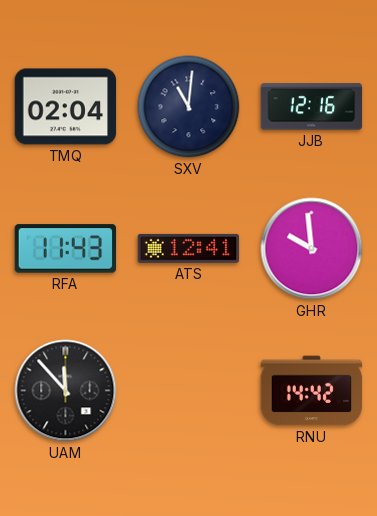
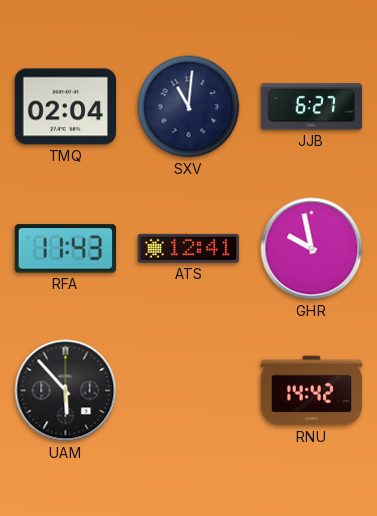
JJB: 12:16 -> 6:27 (312, 107)
GHR: 9:59 -> 9:58 (312, 249)
UAM: 11:53 -> 5:53 (66, 391)
